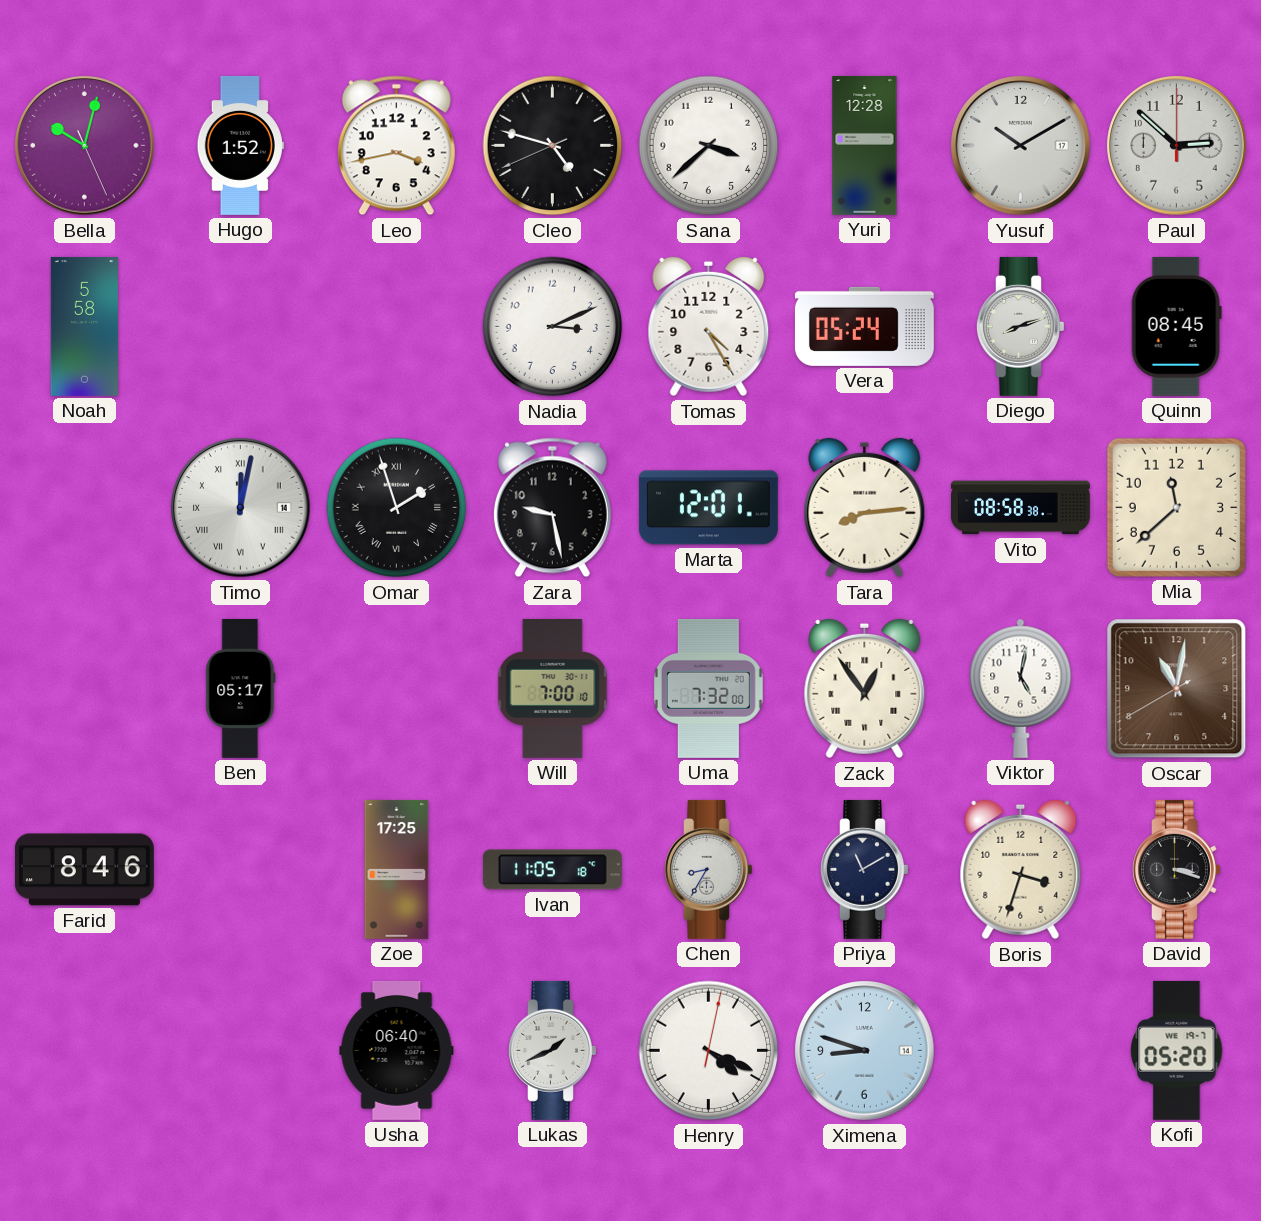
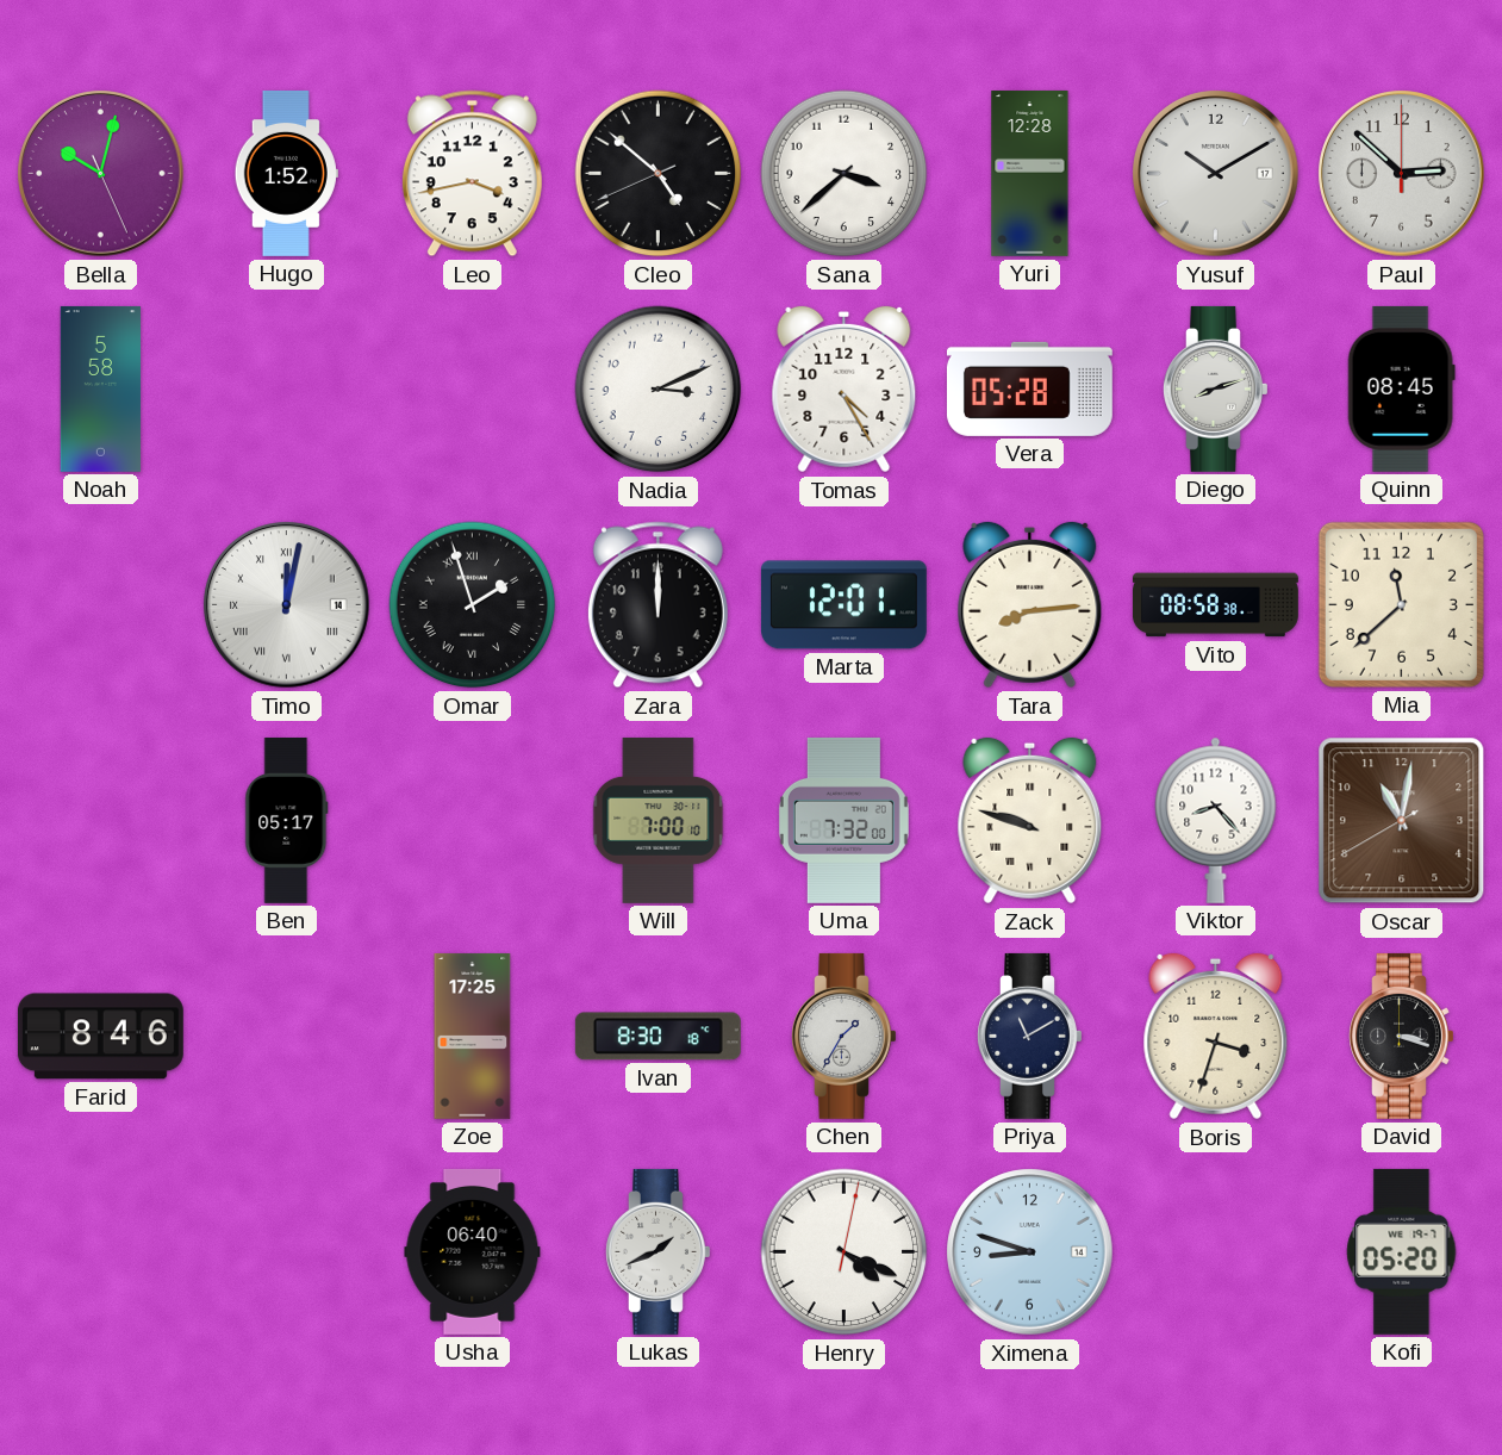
Cleo: 4:47 -> 4:51 (659, 174)
Vera: 05:24 -> 05:28 (1029, 388)
Zara: 9:28 -> 12:00 (657, 605)
Zack: 12:54 -> 9:48 (1030, 821)
Viktor: 5:02 -> 8:23 (1216, 820)
Ivan: 11:05 -> 8:30 (657, 1037)
Chen: 8:35 -> 1:35 (845, 1036)
